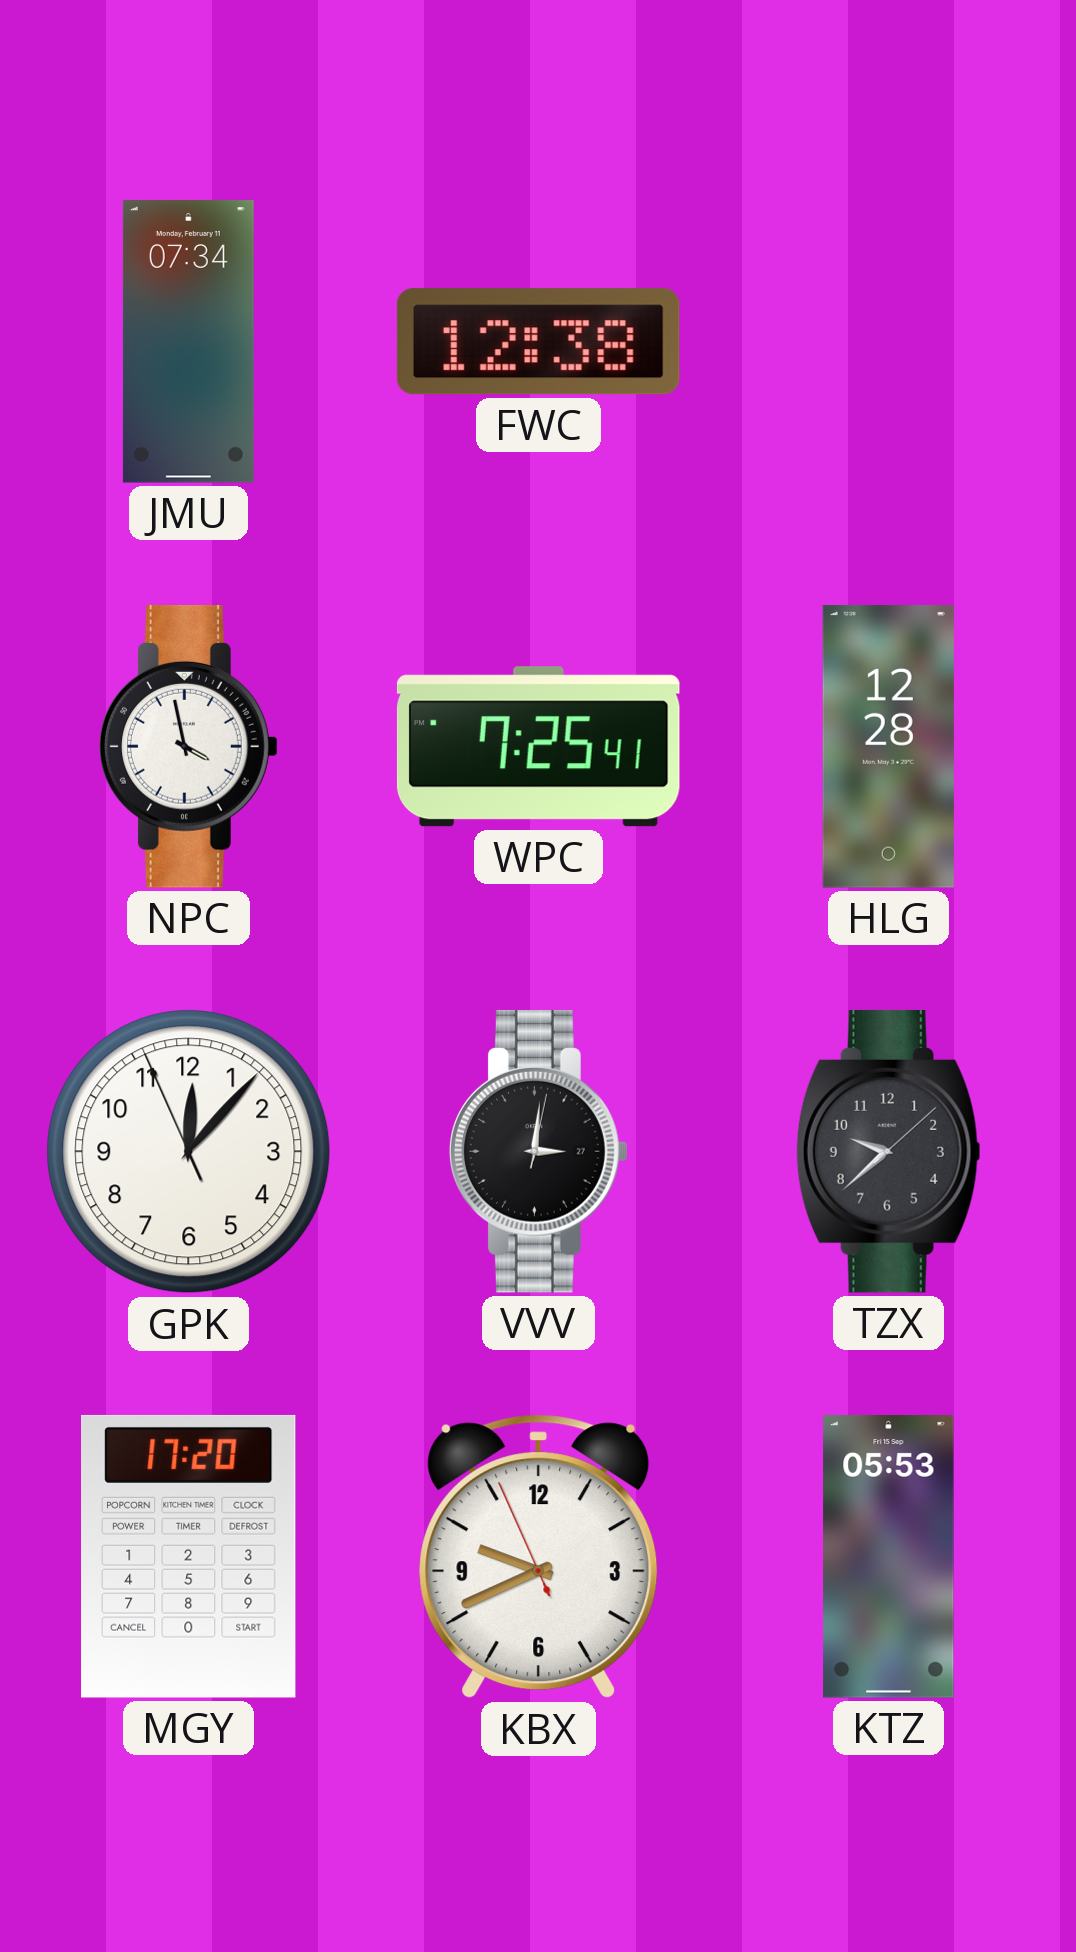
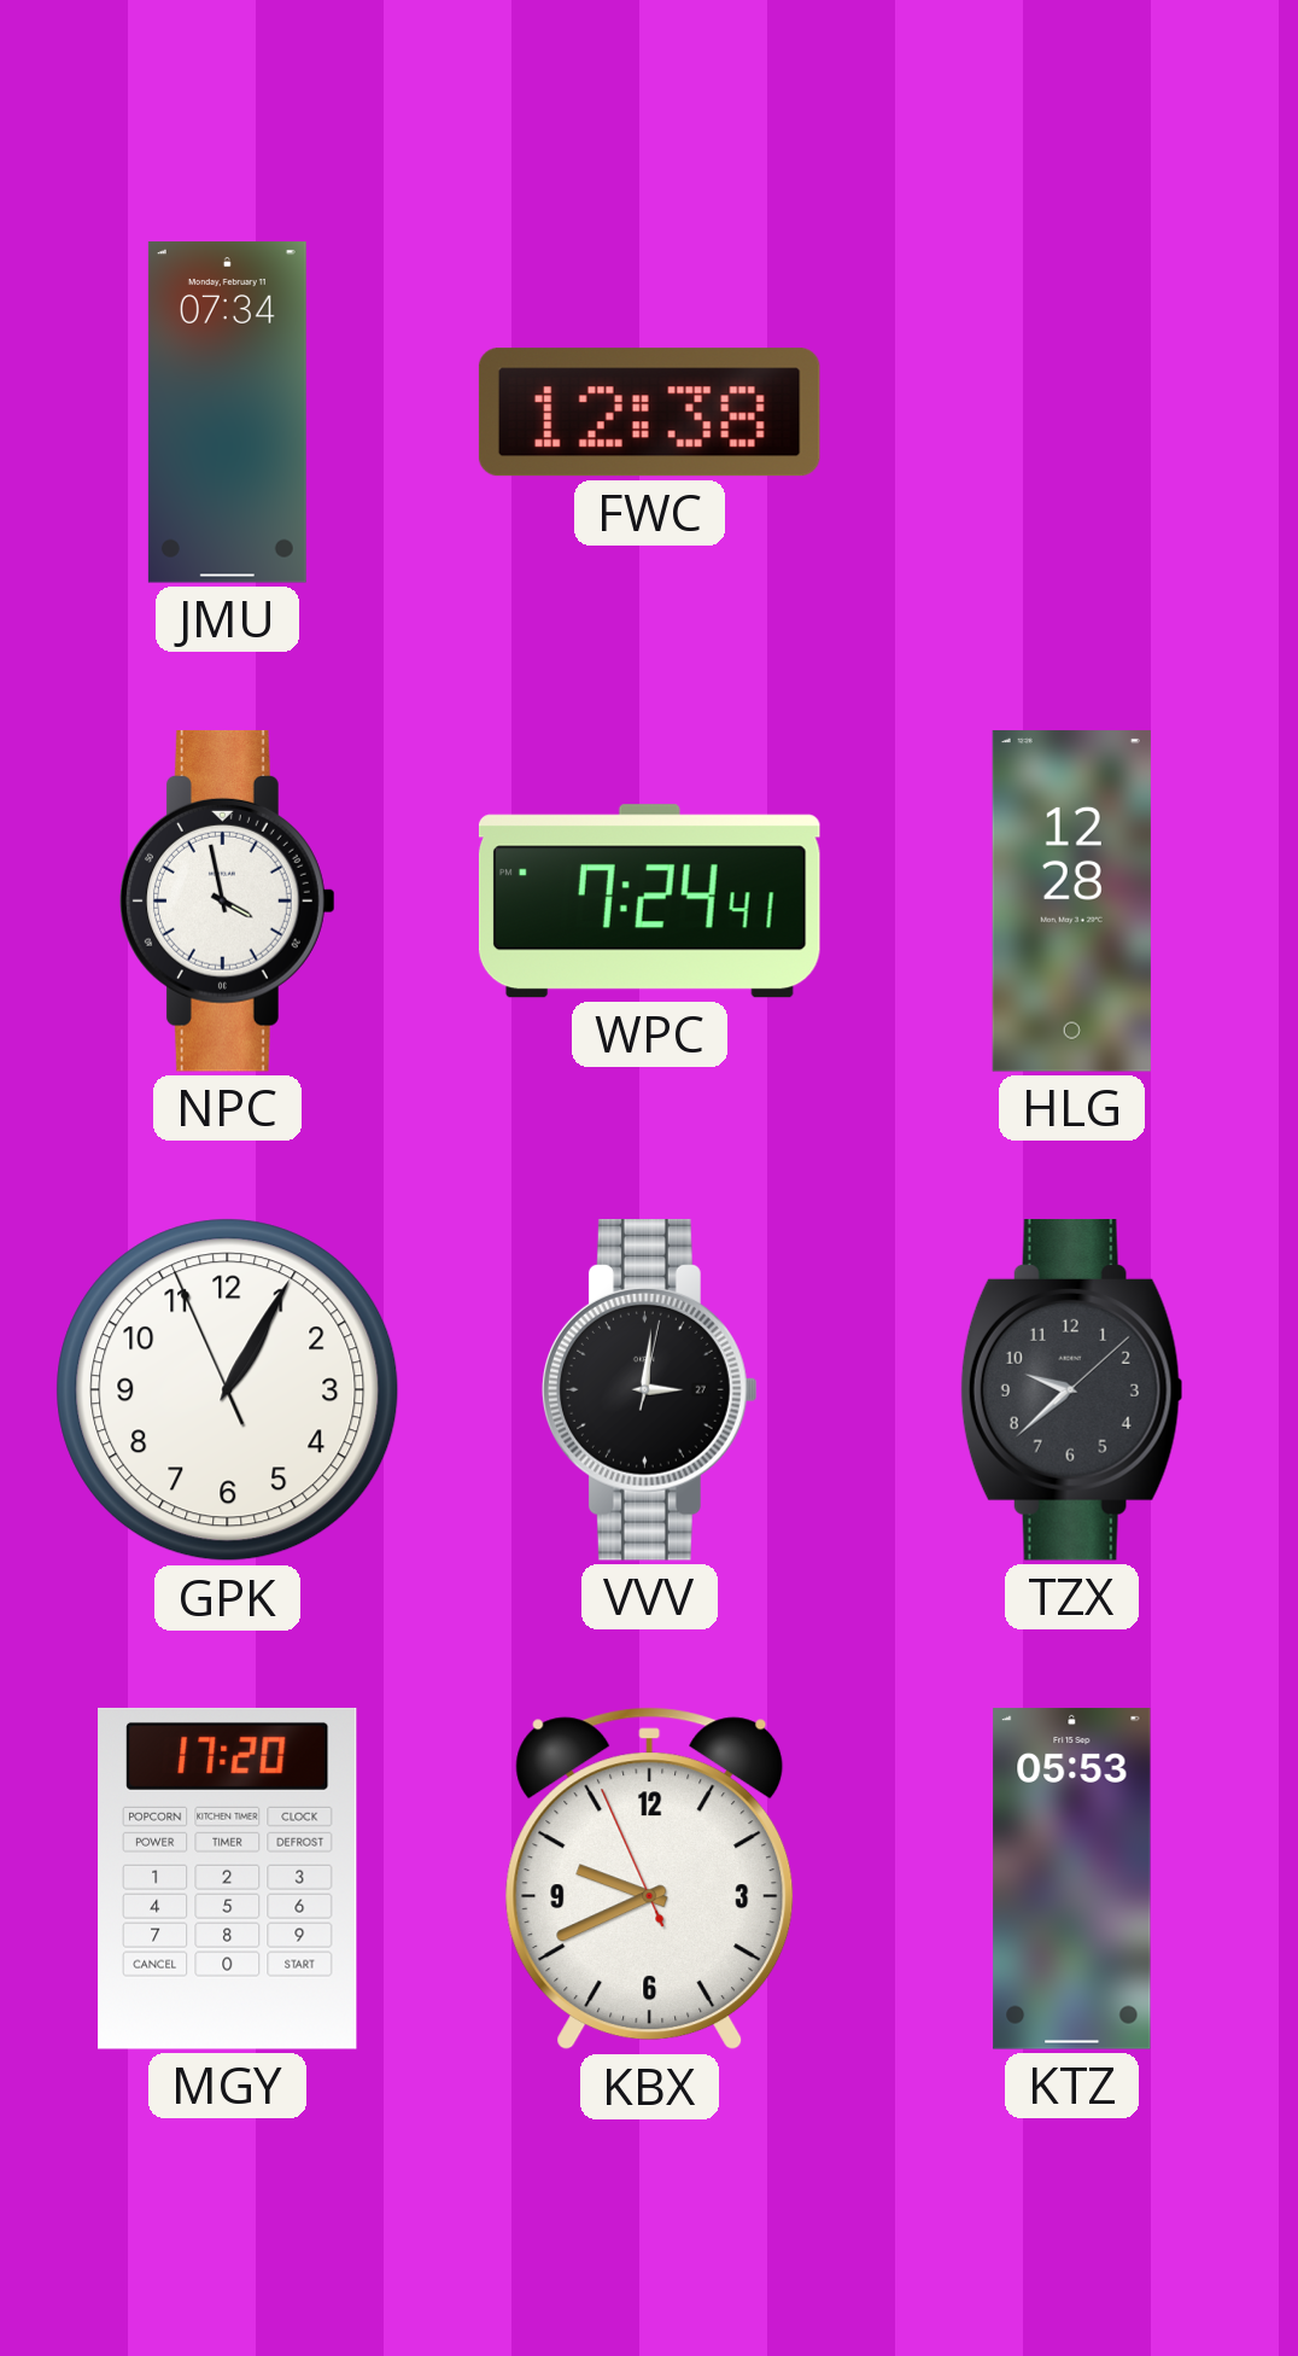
WPC: 7:25 -> 7:24 (649, 902)
GPK: 12:06 -> 1:04 (228, 1390)
